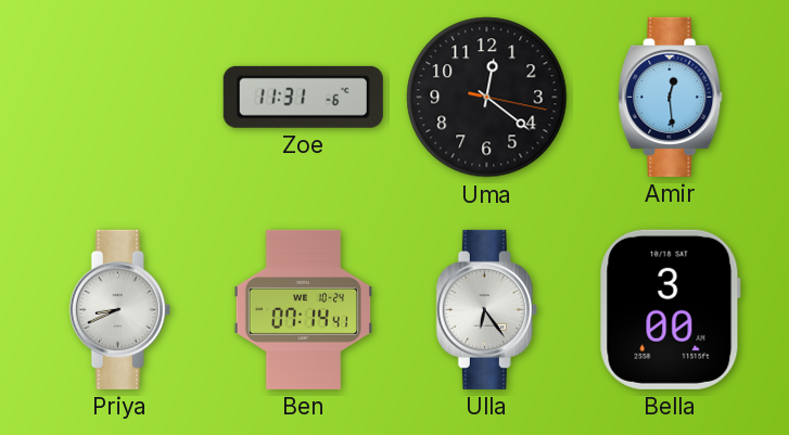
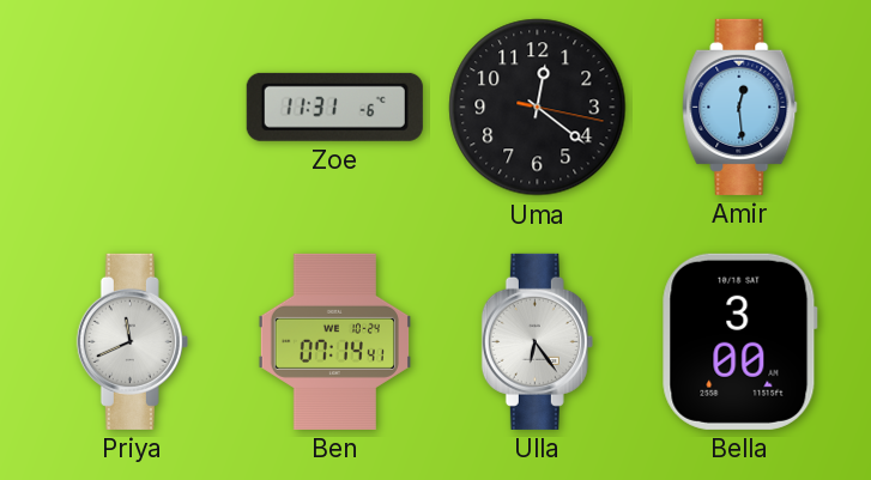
Priya: 8:41 -> 11:41 (132, 341)
